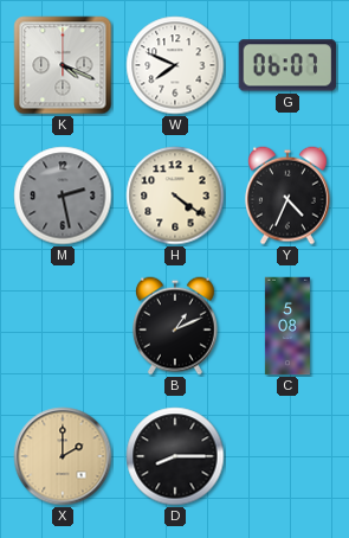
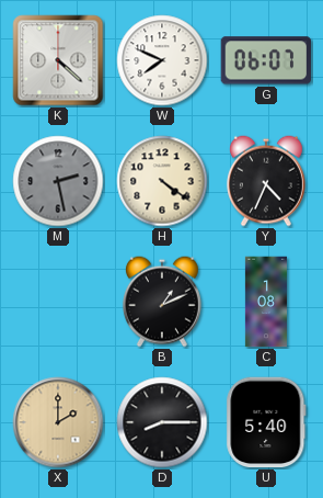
K: 4:19 -> 4:22 (58, 60)
C: 5:08 -> 1:08 (266, 302)
U: none -> 5:40 (266, 422)
